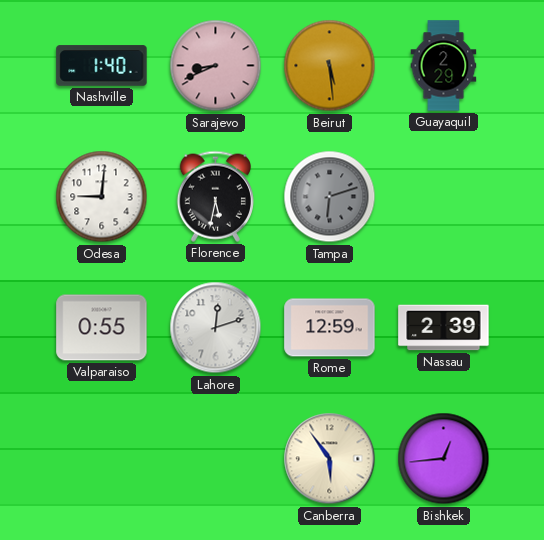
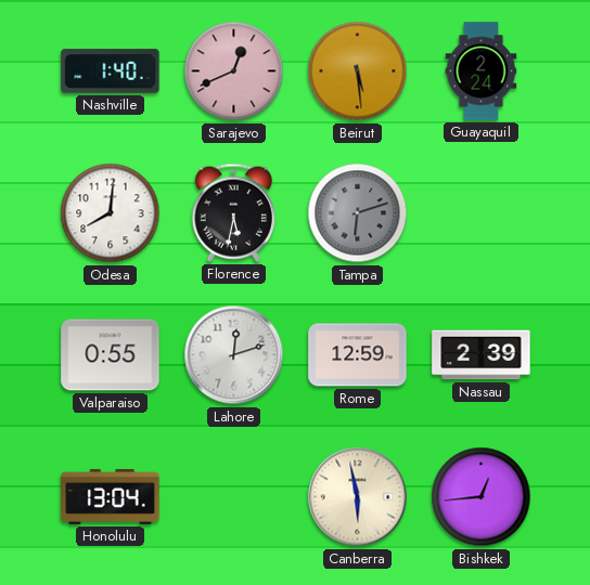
Sarajevo: 8:41 -> 12:41 (234, 71)
Guayaquil: 2:29 -> 2:24 (482, 71)
Odesa: 9:01 -> 8:01 (111, 213)
Honolulu: none -> 13:04 (111, 496)
Canberra: 5:54 -> 5:58 (358, 497)
